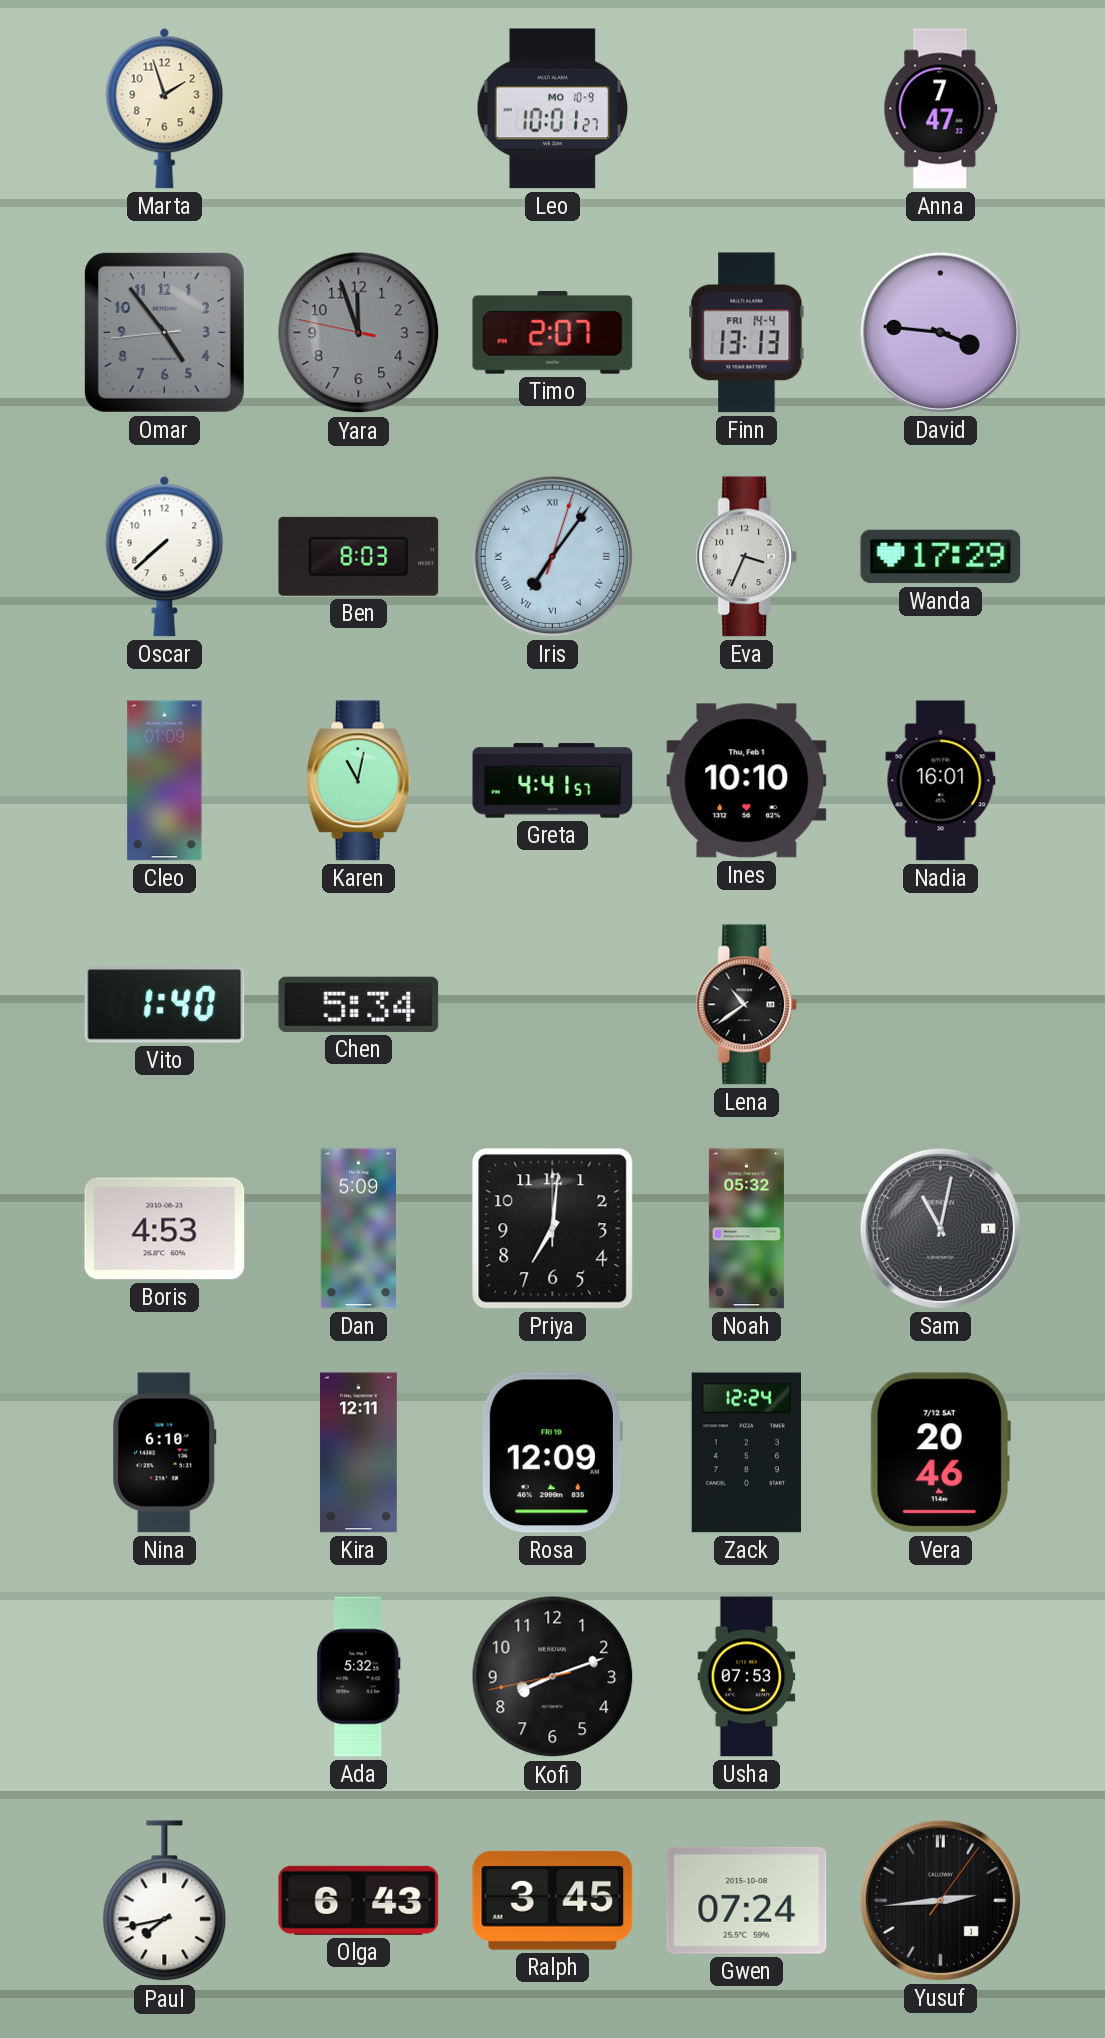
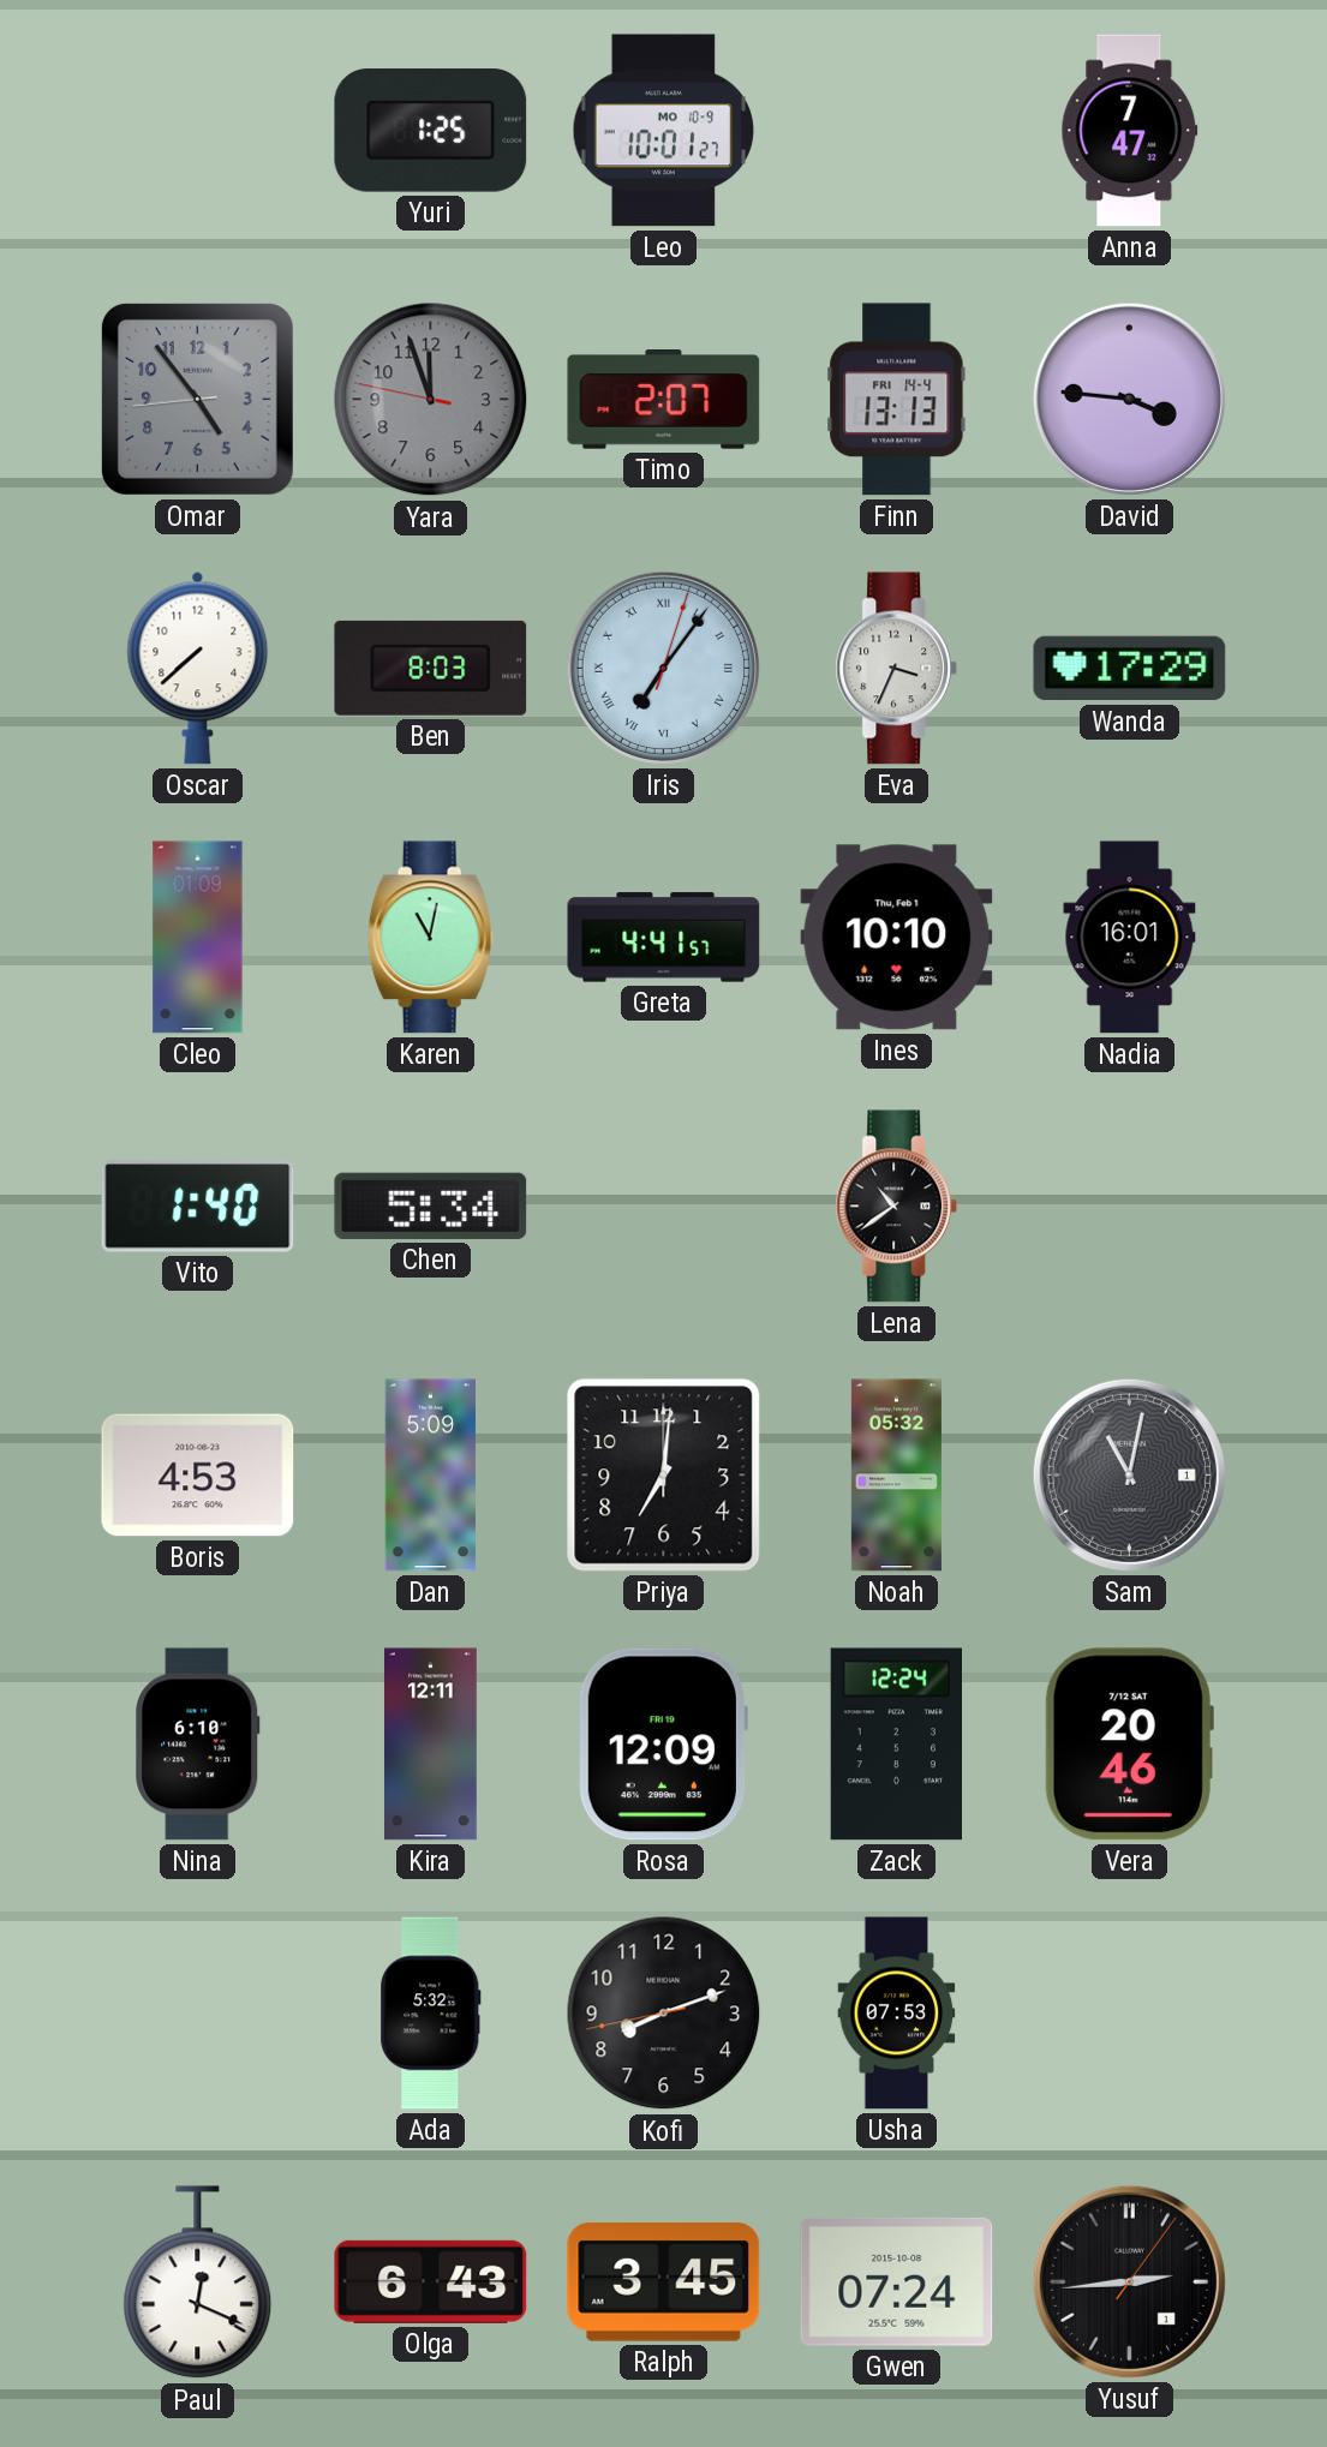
Marta: 1:57 -> none (165, 108)
Yuri: none -> 1:25 (431, 131)
Paul: 7:43 -> 12:19 (198, 2283)
